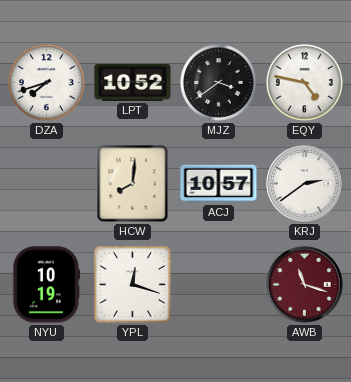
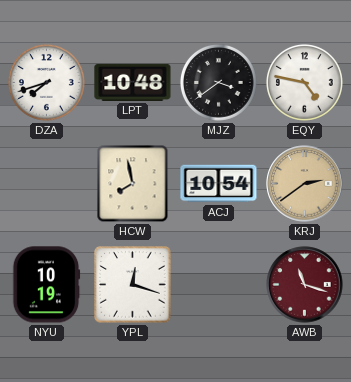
LPT: 10:52 -> 10:48 (133, 82)
HCW: 8:01 -> 7:58 (133, 184)
ACJ: 10:57 -> 10:54 (219, 184)
KRJ dial: white -> champagne (305, 184)
